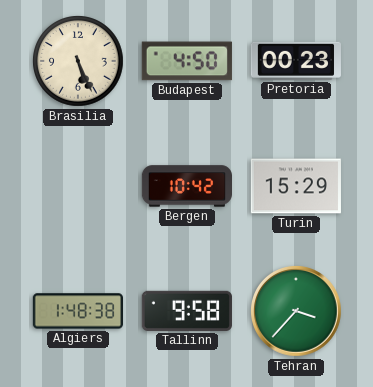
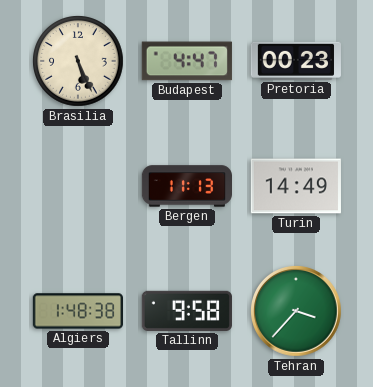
Budapest: 4:50 -> 4:47 (187, 61)
Bergen: 10:42 -> 11:13 (186, 186)
Turin: 15:29 -> 14:49 (296, 186)
